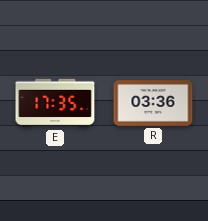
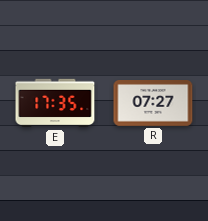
R: 03:36 -> 07:27 (153, 104)
